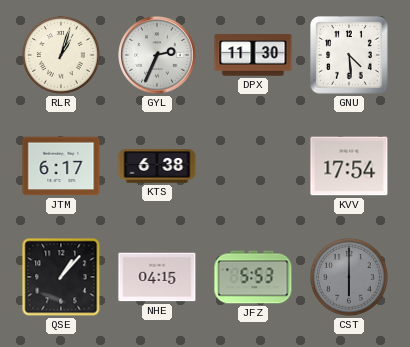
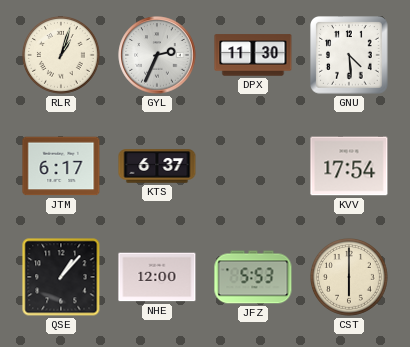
KTS: 6:38 -> 6:37 (157, 166)
NHE: 04:15 -> 12:00 (157, 277)
CST dial: grey -> cream (350, 278)
